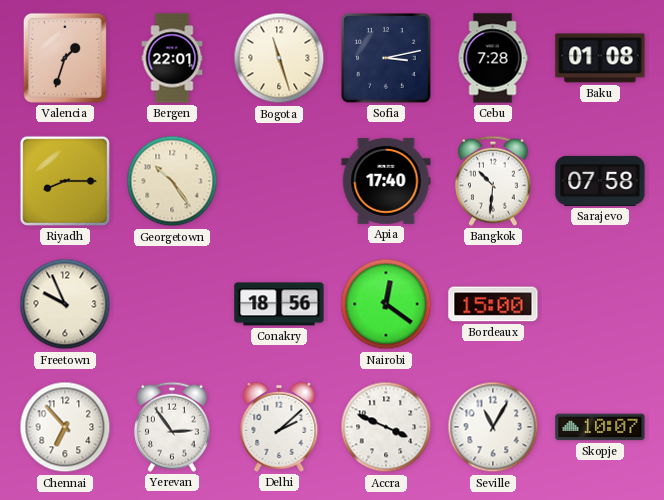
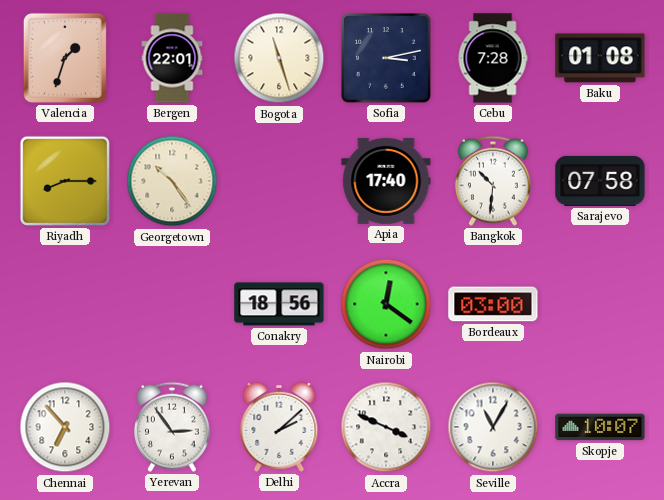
Freetown: 9:56 -> none (65, 304)
Bordeaux: 15:00 -> 03:00 (493, 304)
